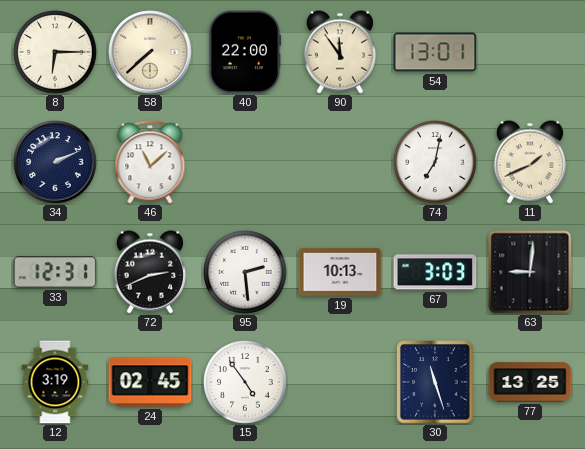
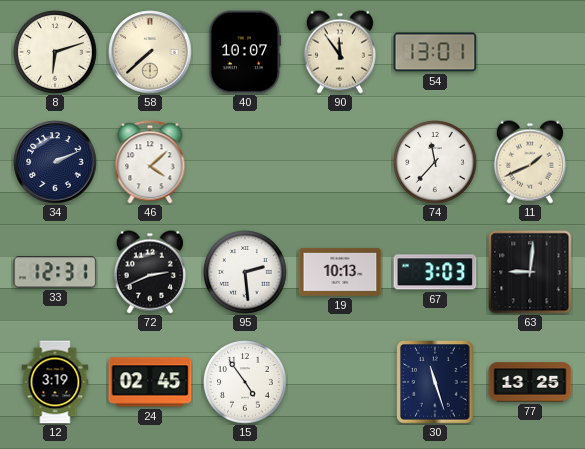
8: 6:15 -> 6:12 (55, 52)
40: 22:00 -> 10:07 (245, 52)
46: 11:08 -> 4:08 (150, 162)
74: 7:02 -> 11:37 (435, 162)
